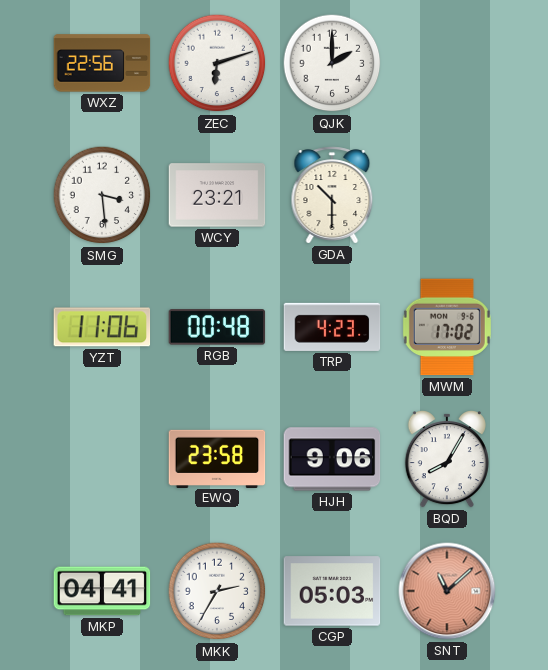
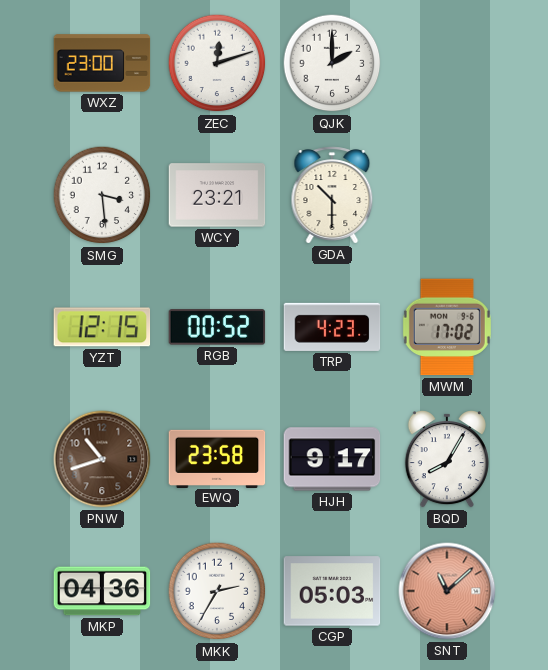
WXZ: 22:56 -> 23:00 (102, 63)
ZEC: 6:12 -> 12:12 (217, 63)
YZT: 11:06 -> 12:15 (102, 327)
RGB: 00:48 -> 00:52 (217, 327)
PNW: none -> 10:42 (102, 459)
HJH: 9:06 -> 9:17 (332, 459)
MKP: 04:41 -> 04:36 (102, 591)
